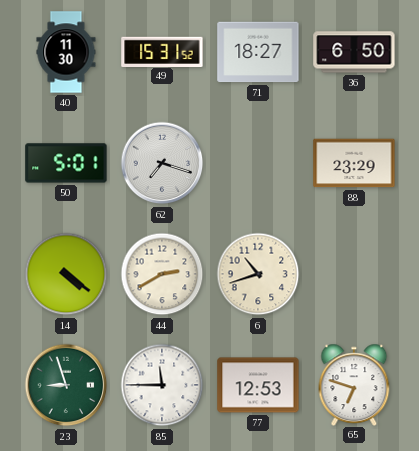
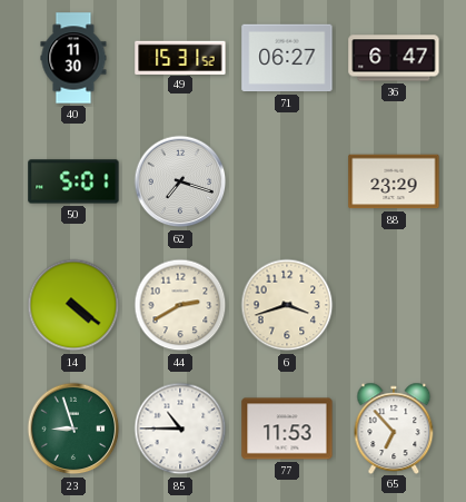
71: 18:27 -> 06:27 (287, 58)
36: 6:50 -> 6:47 (394, 58)
6: 10:42 -> 3:42 (287, 305)
85: 11:45 -> 10:45 (180, 429)
77: 12:53 -> 11:53 (287, 429)
65: 6:48 -> 6:53 (394, 427)
